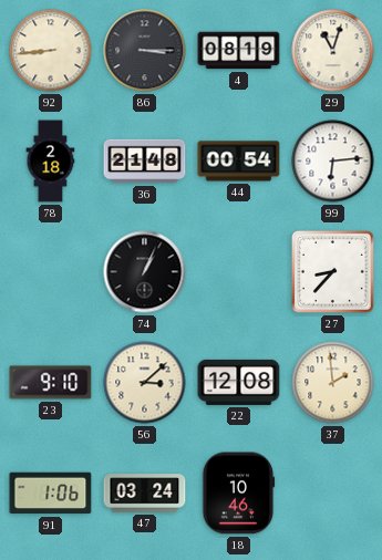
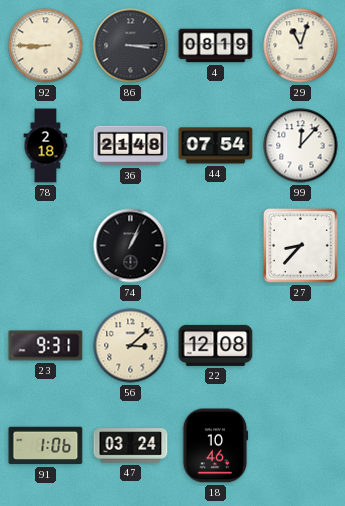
92: 8:44 -> 8:45 (46, 46)
44: 00:54 -> 07:54 (216, 146)
99: 6:14 -> 12:07 (301, 146)
23: 9:10 -> 9:31 (46, 346)
37: 1:59 -> none (333, 383)
